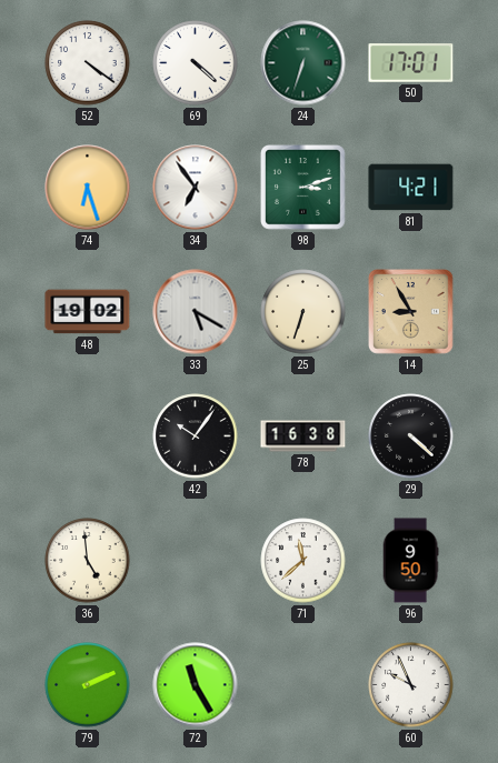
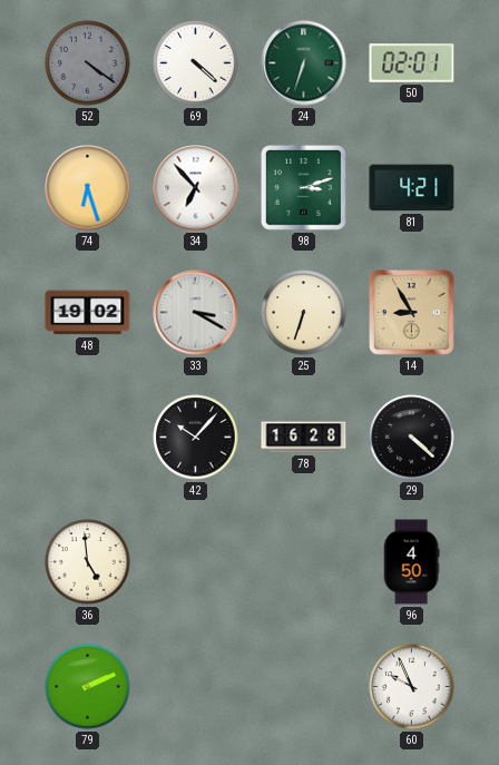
52 dial: white -> grey (88, 63)
50: 17:01 -> 02:01 (412, 63)
34: 6:54 -> 6:53 (196, 188)
33: 5:20 -> 3:20 (196, 313)
42: 10:06 -> 10:07 (196, 438)
78: 16:38 -> 16:28 (304, 438)
71: 11:38 -> none (303, 561)
96: 9:50 -> 4:50 (411, 562)
72: 11:25 -> none (196, 685)
